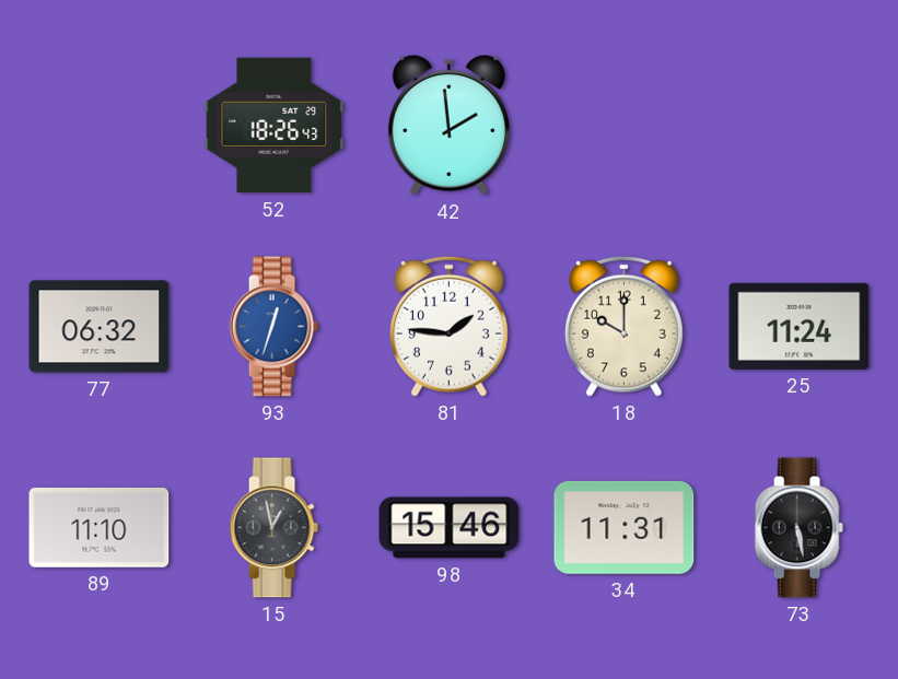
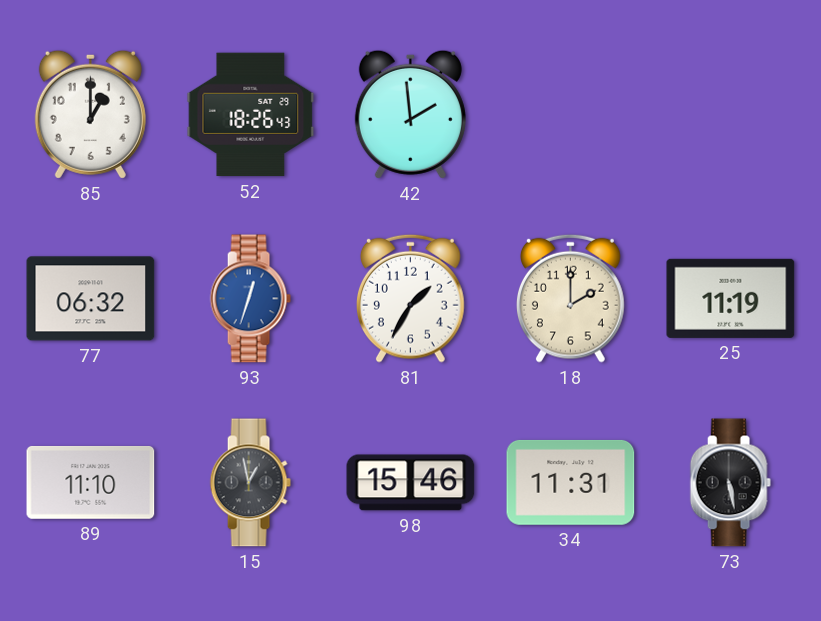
85: none -> 1:00 (90, 114)
81: 1:46 -> 1:35 (410, 298)
18: 10:00 -> 2:00 (570, 298)
25: 11:24 -> 11:19 (731, 298)
